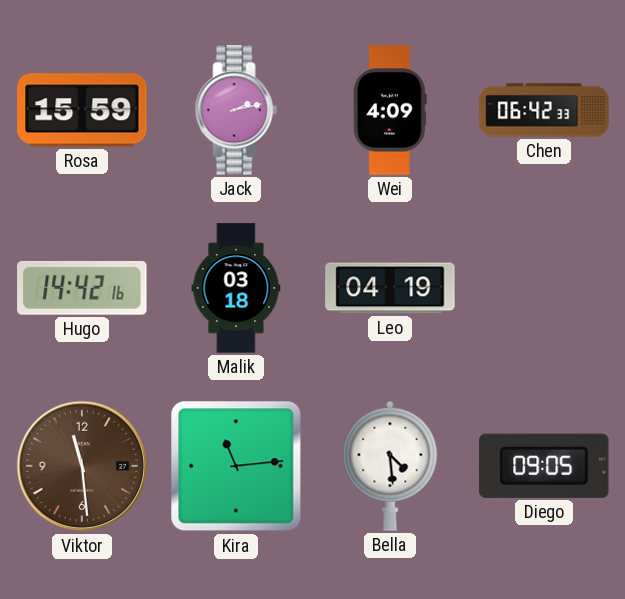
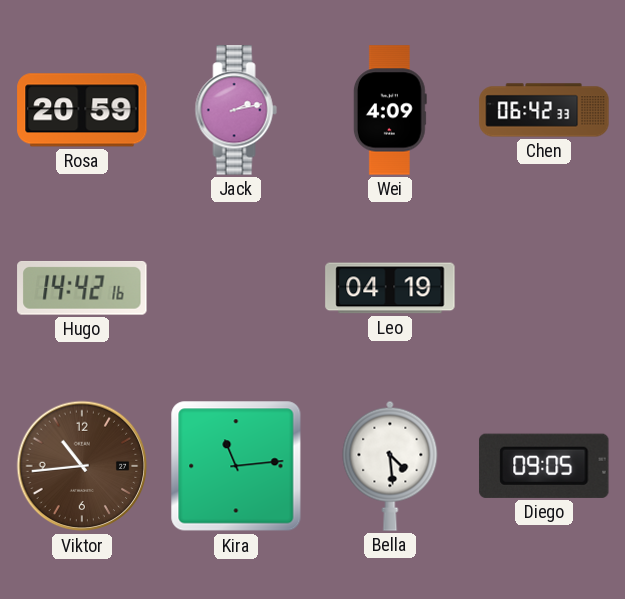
Rosa: 15:59 -> 20:59 (82, 110)
Malik: 03:18 -> none (236, 288)
Viktor: 11:29 -> 10:44 (82, 466)
